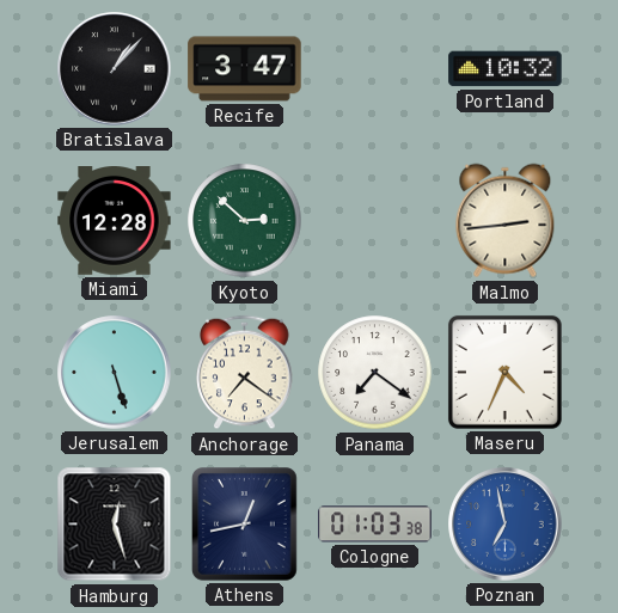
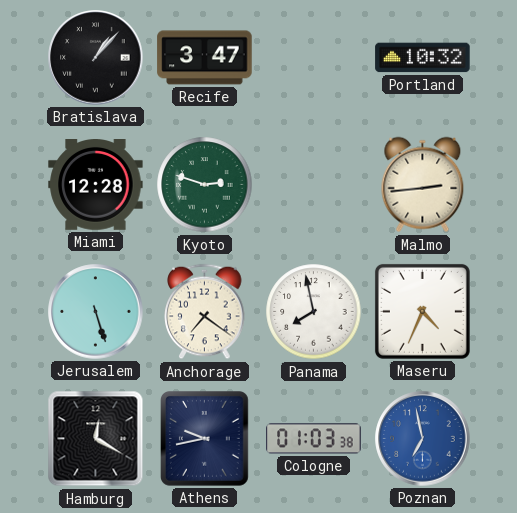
Kyoto: 2:52 -> 2:48 (205, 185)
Panama: 7:21 -> 7:58 (314, 312)
Hamburg: 12:27 -> 12:20 (96, 439)
Athens: 12:43 -> 9:43 (205, 439)
